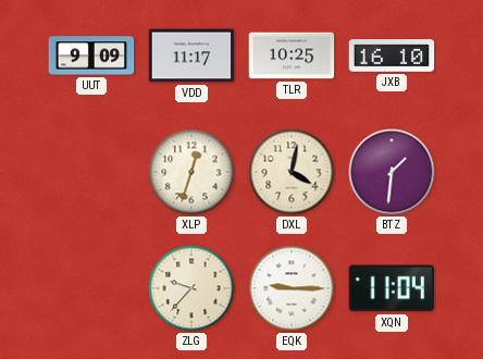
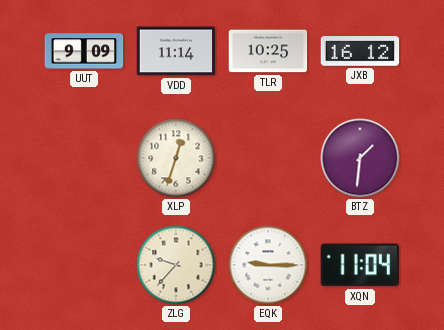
VDD: 11:17 -> 11:14 (176, 51)
JXB: 16:10 -> 16:12 (360, 51)
DXL: 4:02 -> none (292, 172)
